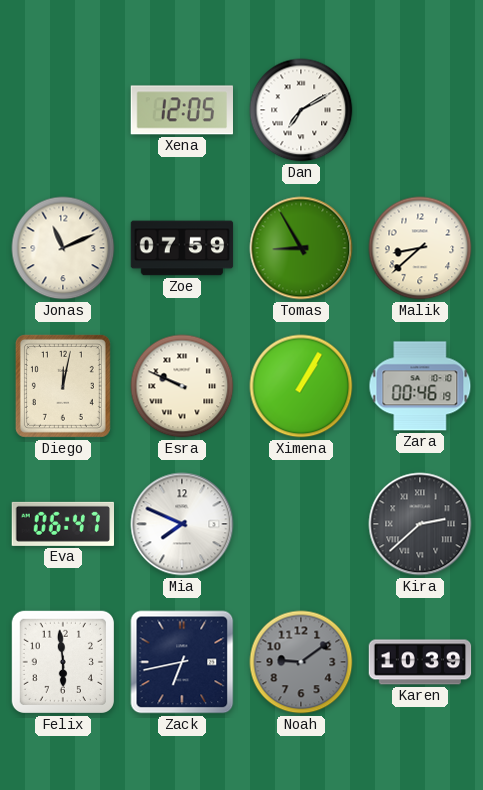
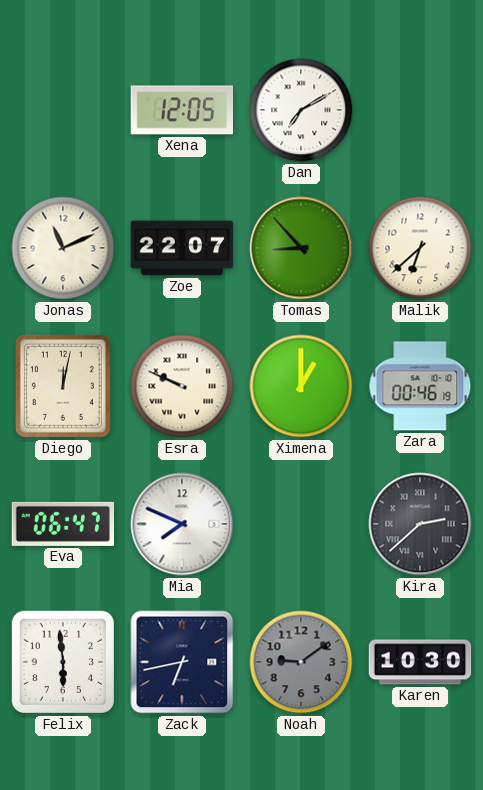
Zoe: 07:59 -> 22:07 (182, 248)
Tomas: 8:55 -> 8:53 (301, 248)
Malik: 8:38 -> 6:38 (420, 248)
Ximena: 1:05 -> 1:00 (301, 386)
Karen: 10:39 -> 10:30 (420, 662)
